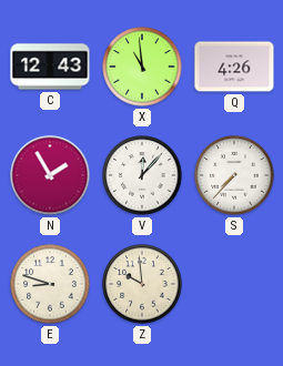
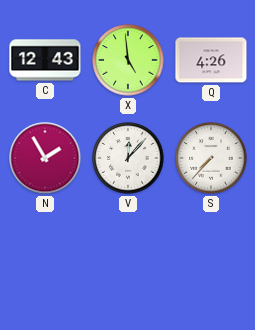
X: 10:59 -> 4:59 (128, 60)
E: 8:48 -> none (50, 284)
Z: 9:59 -> none (142, 284)
